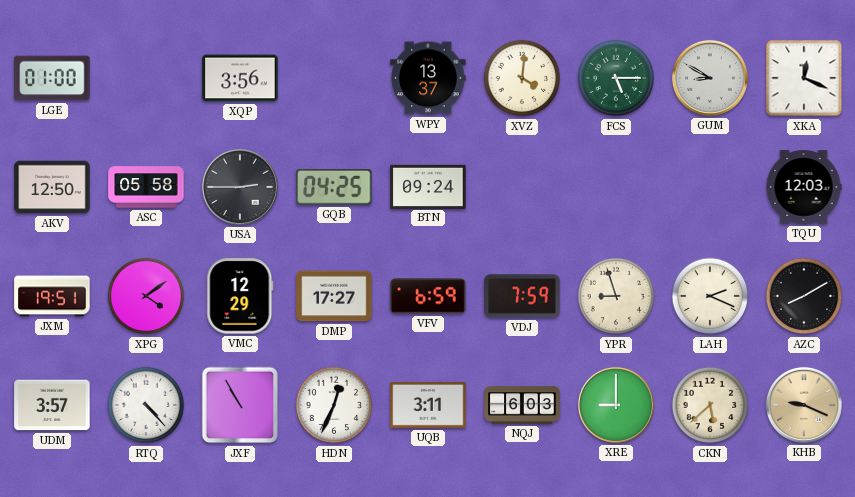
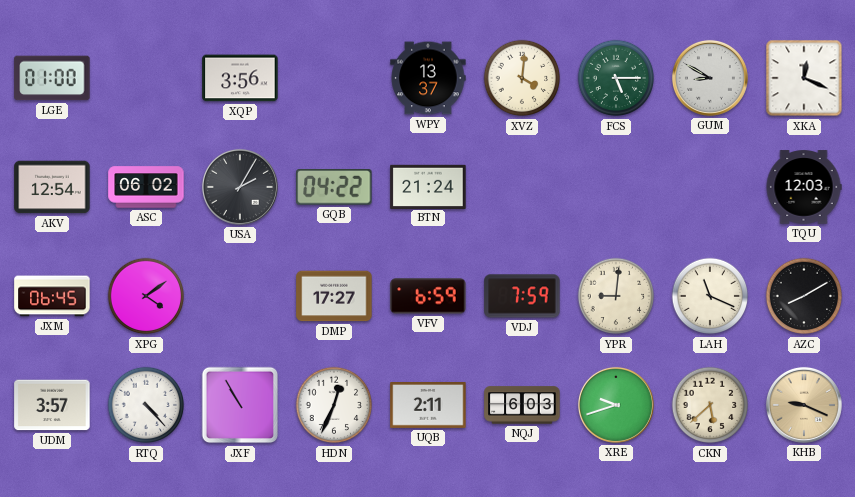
AKV: 12:50 -> 12:54 (52, 187)
ASC: 05:58 -> 06:02 (146, 187)
USA: 2:45 -> 2:05 (240, 187)
GQB: 04:25 -> 04:22 (334, 188)
BTN: 09:24 -> 21:24 (428, 186)
JXM: 19:51 -> 06:45 (52, 296)
VMC: 12:29 -> none (240, 296)
YPR: 8:57 -> 9:01 (616, 296)
LAH: 2:19 -> 11:19 (710, 296)
UQB: 3:11 -> 2:11 (428, 406)
XRE: 9:00 -> 9:42 (616, 405)
